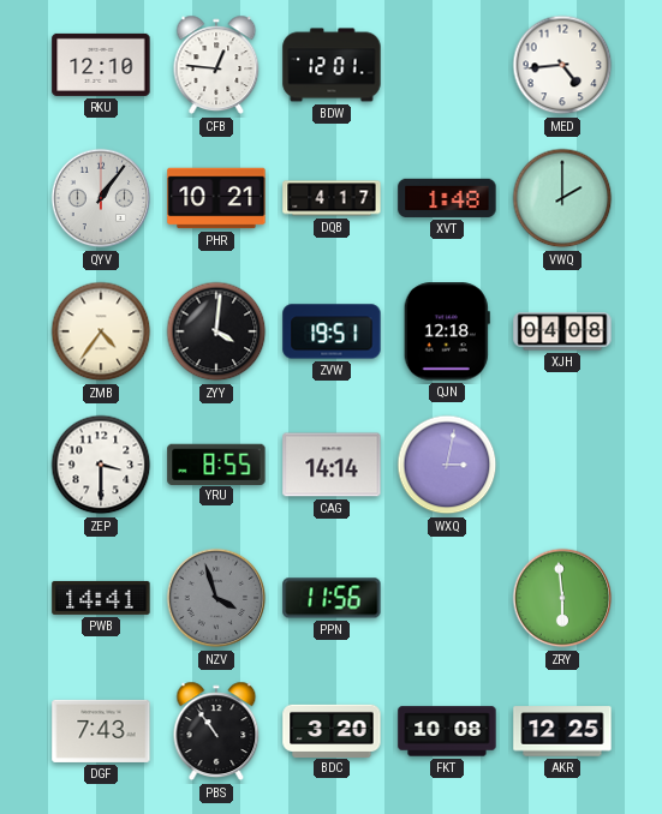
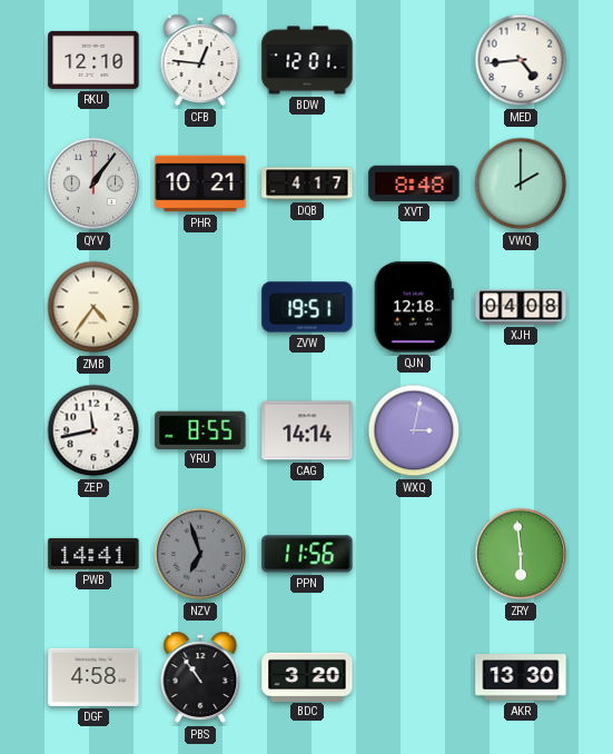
XVT: 1:48 -> 8:48 (414, 183)
ZYY: 4:01 -> none (216, 331)
ZEP: 3:30 -> 11:43 (93, 430)
NZV: 3:57 -> 6:57 (200, 554)
DGF: 7:43 -> 4:58 (93, 677)
FKT: 10:08 -> none (447, 731)
AKR: 12:25 -> 13:30 (521, 677)
